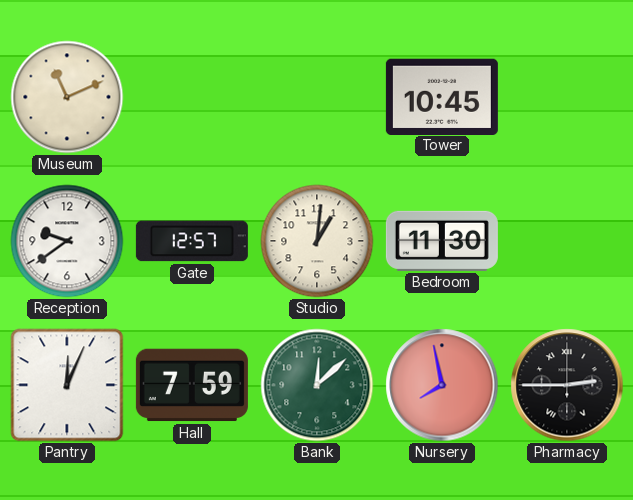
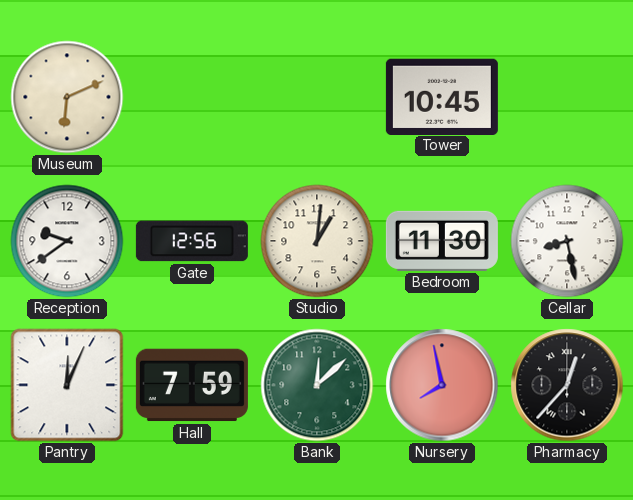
Museum: 11:11 -> 6:11 (67, 97)
Gate: 12:57 -> 12:56 (192, 241)
Cellar: none -> 8:28 (567, 241)
Pharmacy: 2:45 -> 12:37 (567, 385)
